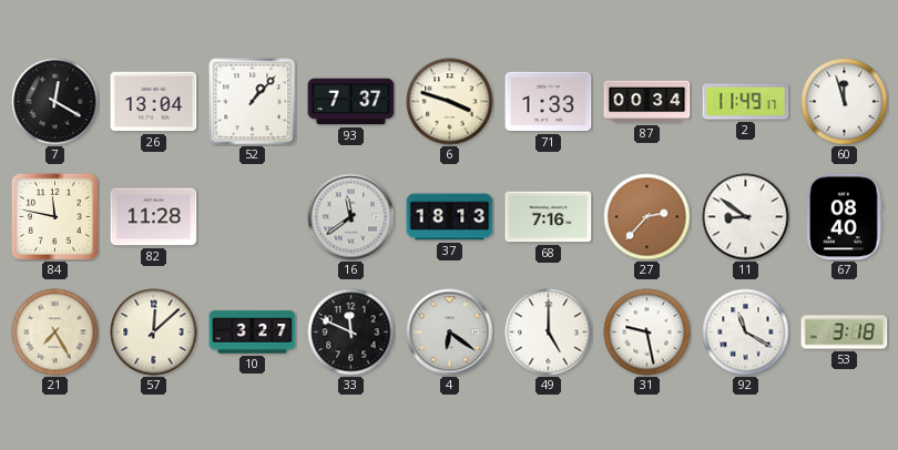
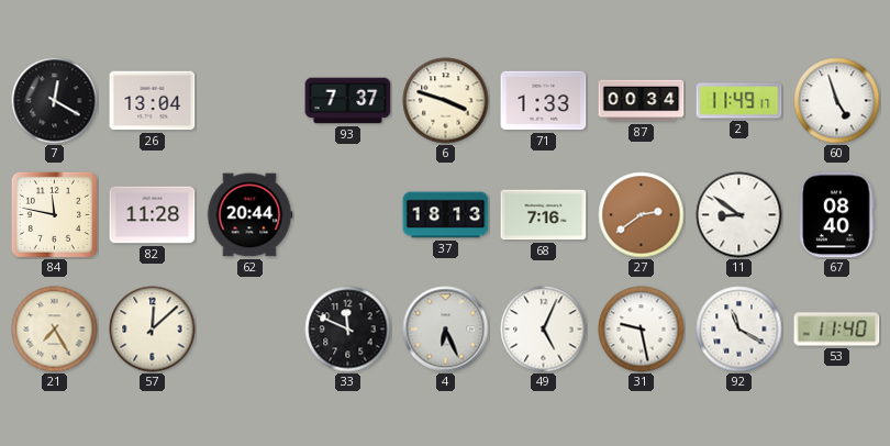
52: 1:07 -> none (253, 102)
60: 11:57 -> 4:57 (837, 101)
62: none -> 20:44 (249, 215)
16: 11:39 -> none (351, 217)
27: 2:37 -> 2:39 (642, 215)
10: 3:27 -> none (253, 333)
4: 6:21 -> 6:26 (446, 330)
49: 5:00 -> 5:04 (544, 330)
53: 3:18 -> 11:40 (837, 330)
